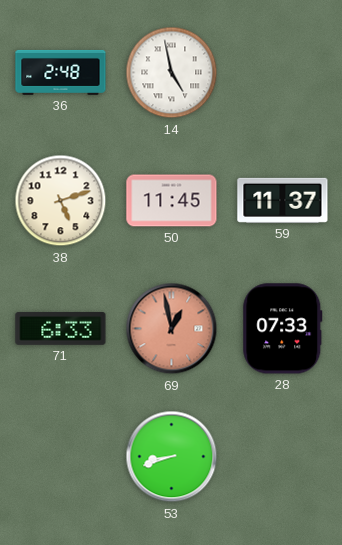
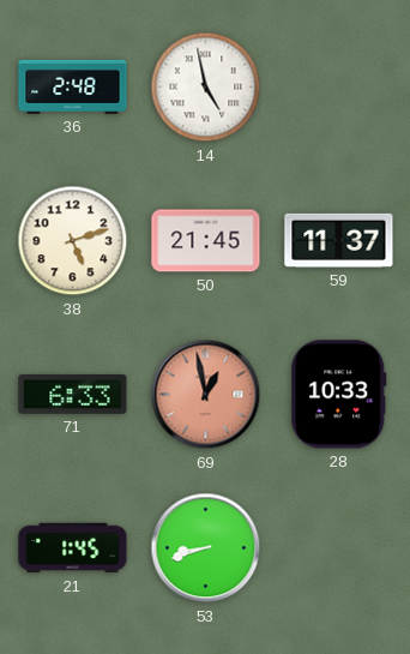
50: 11:45 -> 21:45 (206, 241)
28: 07:33 -> 10:33 (339, 395)
21: none -> 1:45 (73, 548)
